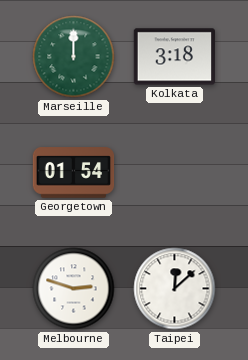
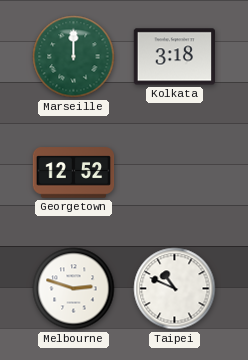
Georgetown: 01:54 -> 12:52 (74, 173)
Taipei: 12:08 -> 10:49 (175, 289)
